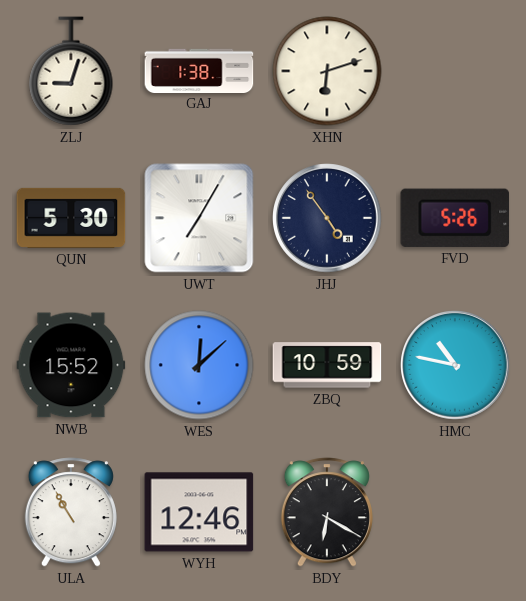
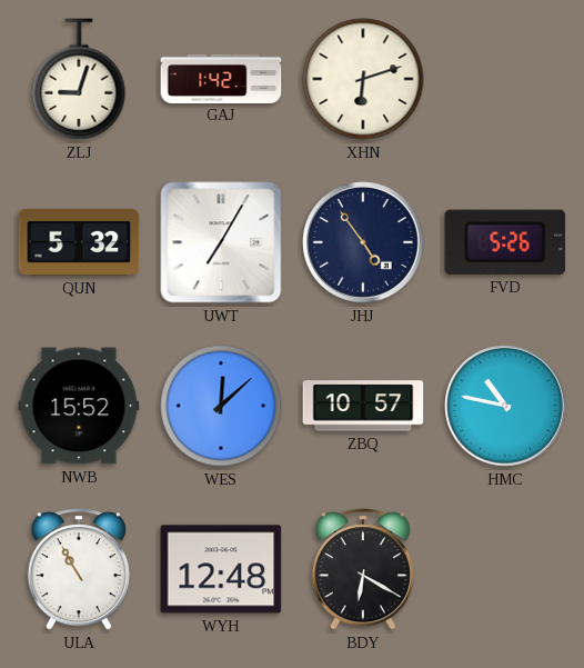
GAJ: 1:38 -> 1:42 (221, 78)
QUN: 5:30 -> 5:32 (79, 242)
ZBQ: 10:59 -> 10:57 (363, 406)
WYH: 12:46 -> 12:48 (221, 569)
